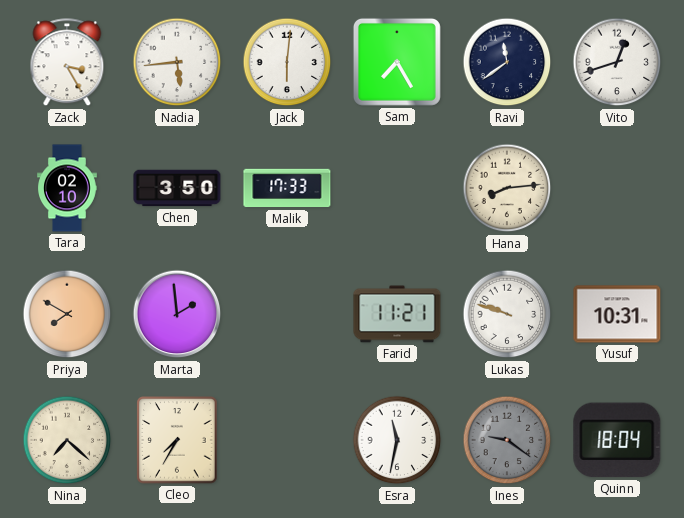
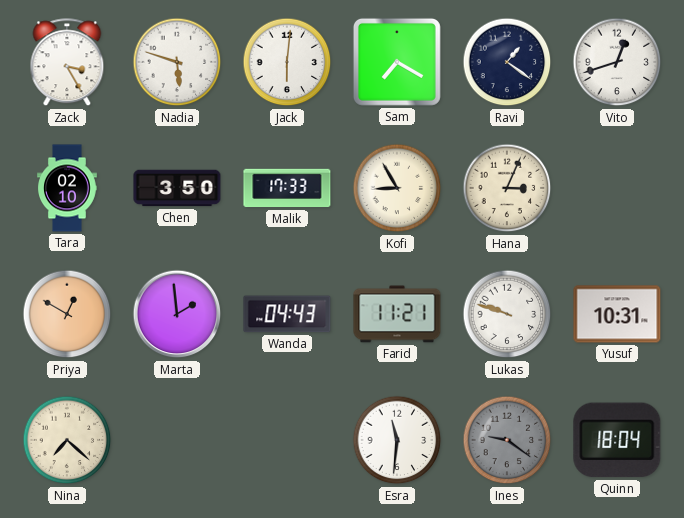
Nadia: 5:44 -> 5:48 (177, 62)
Sam: 7:25 -> 7:20 (397, 62)
Ravi: 11:39 -> 1:21 (507, 62)
Kofi: none -> 8:55 (397, 188)
Hana: 8:14 -> 3:04 (507, 188)
Priya: 7:50 -> 12:50 (67, 314)
Wanda: none -> 04:43 (287, 314)
Cleo: 7:35 -> none (177, 440)
Esra: 11:32 -> 11:31 (397, 440)
